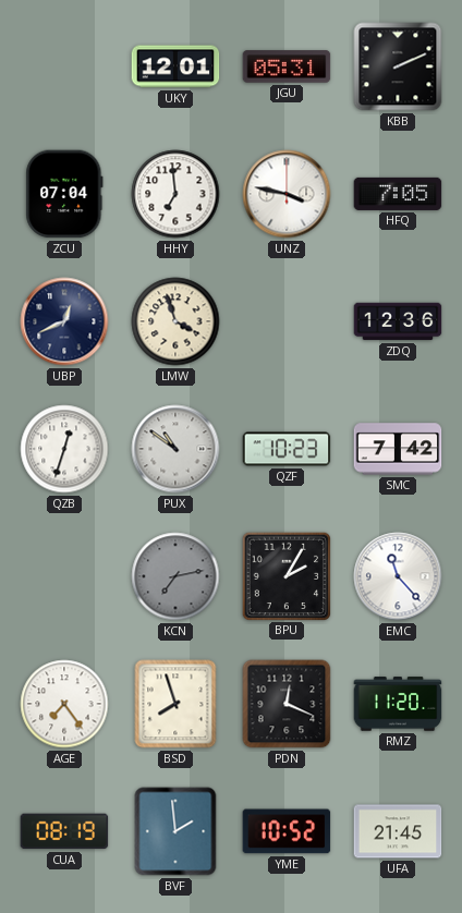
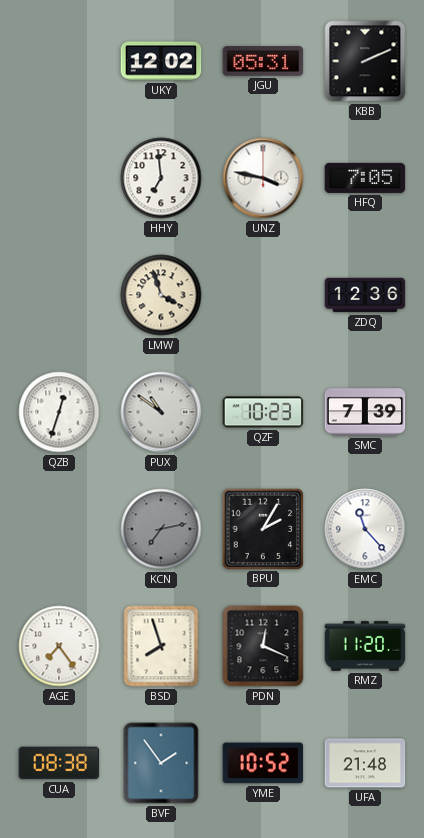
UKY: 12:01 -> 12:02 (161, 61)
ZCU: 07:04 -> none (64, 194)
UBP: 12:41 -> none (64, 321)
SMC: 7:42 -> 7:39 (365, 412)
CUA: 08:19 -> 08:38 (59, 763)
BVF: 1:59 -> 1:54 (161, 763)
UFA: 21:45 -> 21:48 (365, 763)
